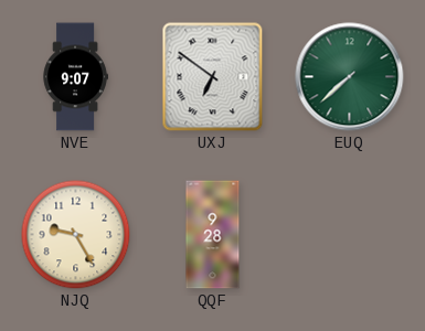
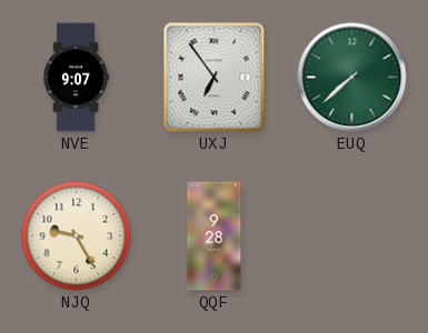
UXJ: 6:51 -> 6:54 (215, 78)
